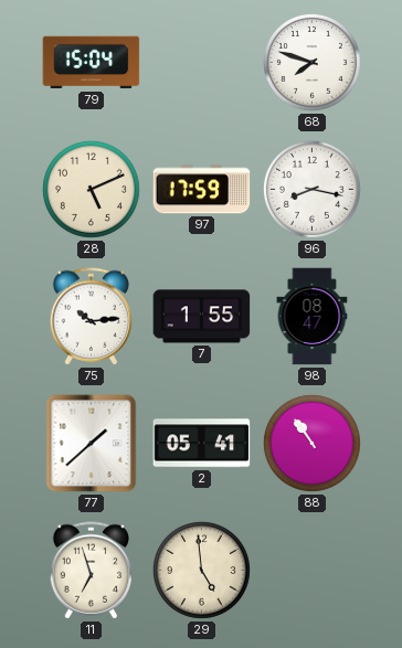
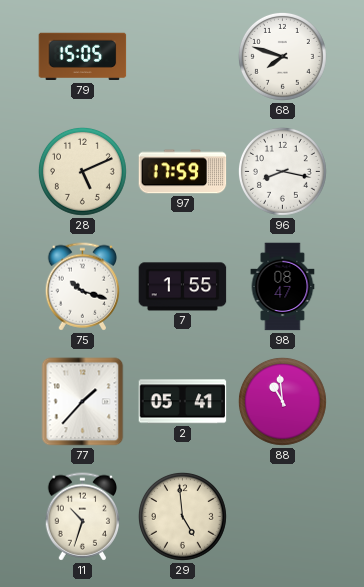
79: 15:04 -> 15:05 (83, 57)
75: 10:14 -> 10:18 (82, 287)
77: 1:38 -> 1:37 (83, 402)
88: 10:54 -> 10:59 (282, 401)
11: 6:57 -> 10:33 (82, 517)
